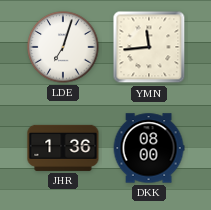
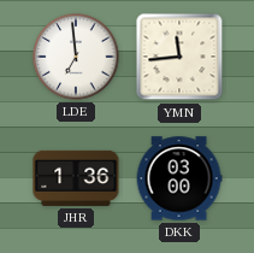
LDE: 7:03 -> 6:59 (76, 57)
DKK: 08:00 -> 03:00 (179, 178)
